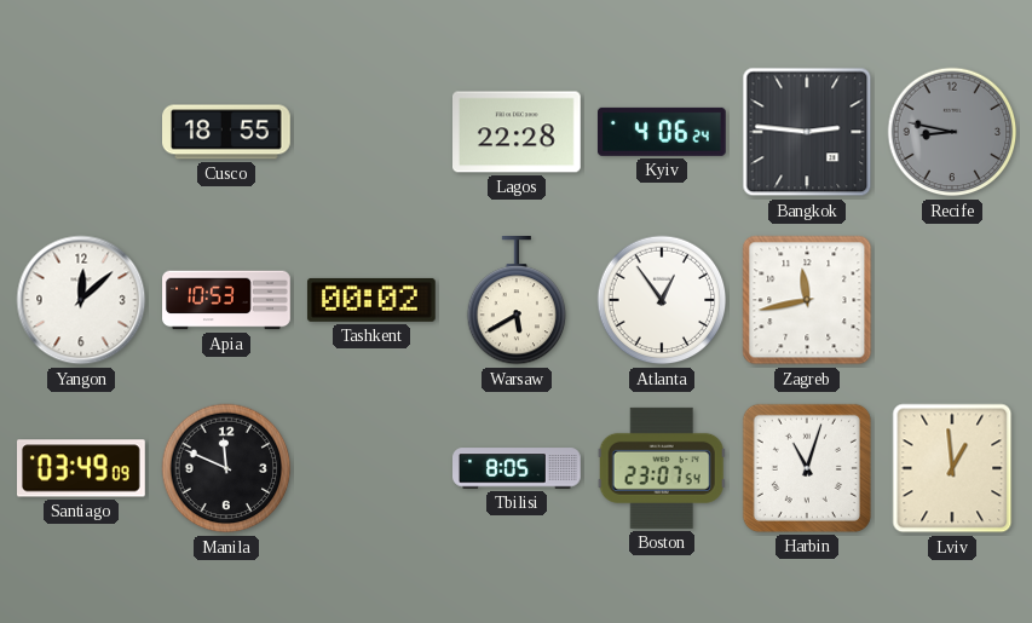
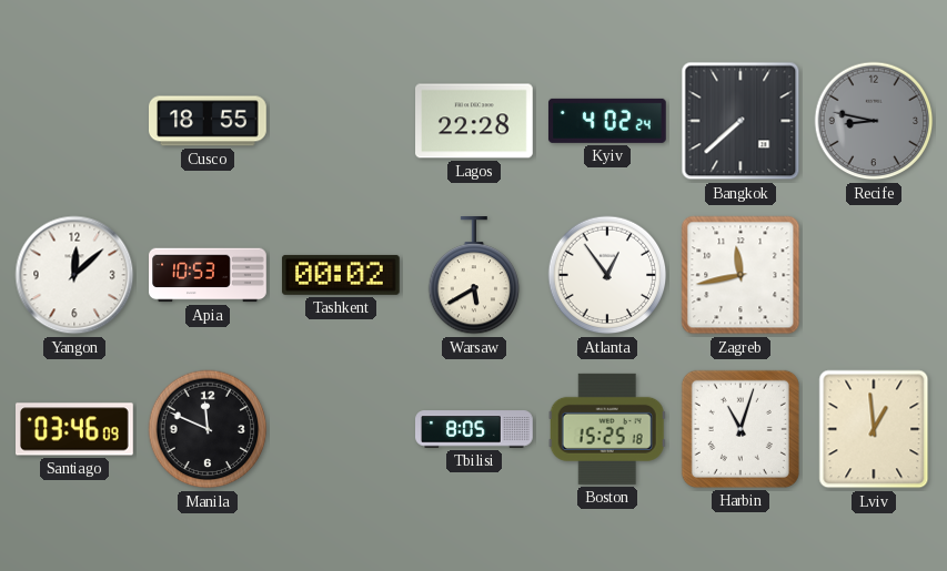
Kyiv: 4:06 -> 4:02 (607, 121)
Bangkok: 2:46 -> 7:38 (741, 121)
Santiago: 03:49 -> 03:46 (75, 429)
Boston: 23:07 -> 15:25 (607, 429)
